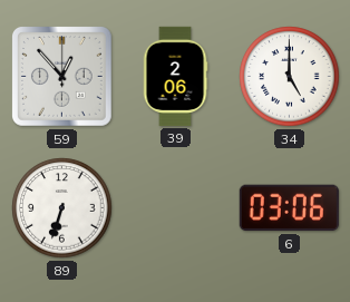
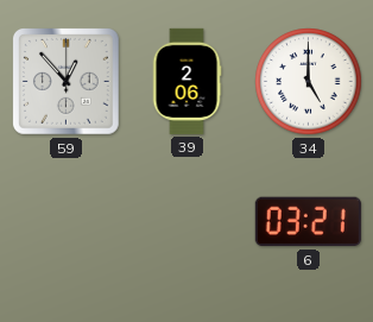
89: 6:33 -> none (62, 208)
6: 03:06 -> 03:21 (308, 222)
